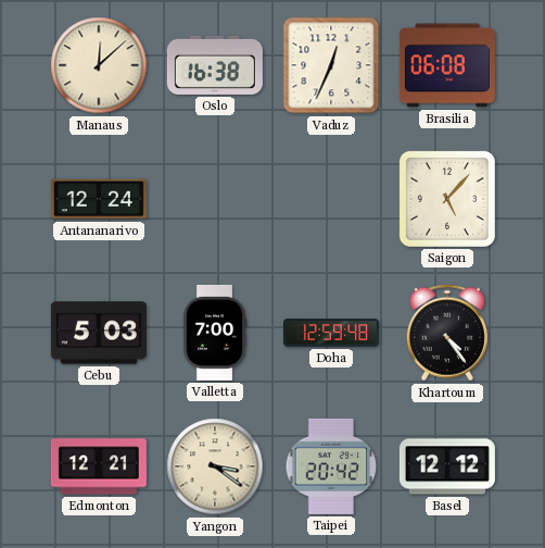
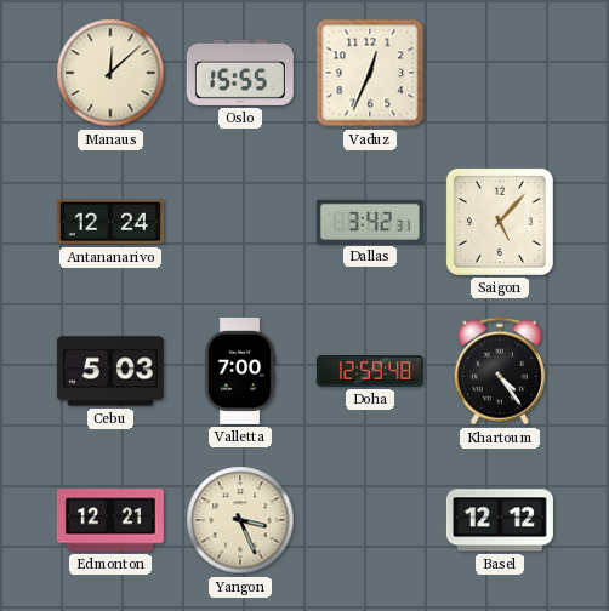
Oslo: 16:38 -> 15:55 (240, 73)
Brasilia: 06:08 -> none (447, 65)
Dallas: none -> 3:42 (370, 222)
Yangon: 3:21 -> 3:26 (240, 520)
Taipei: 20:42 -> none (331, 466)
